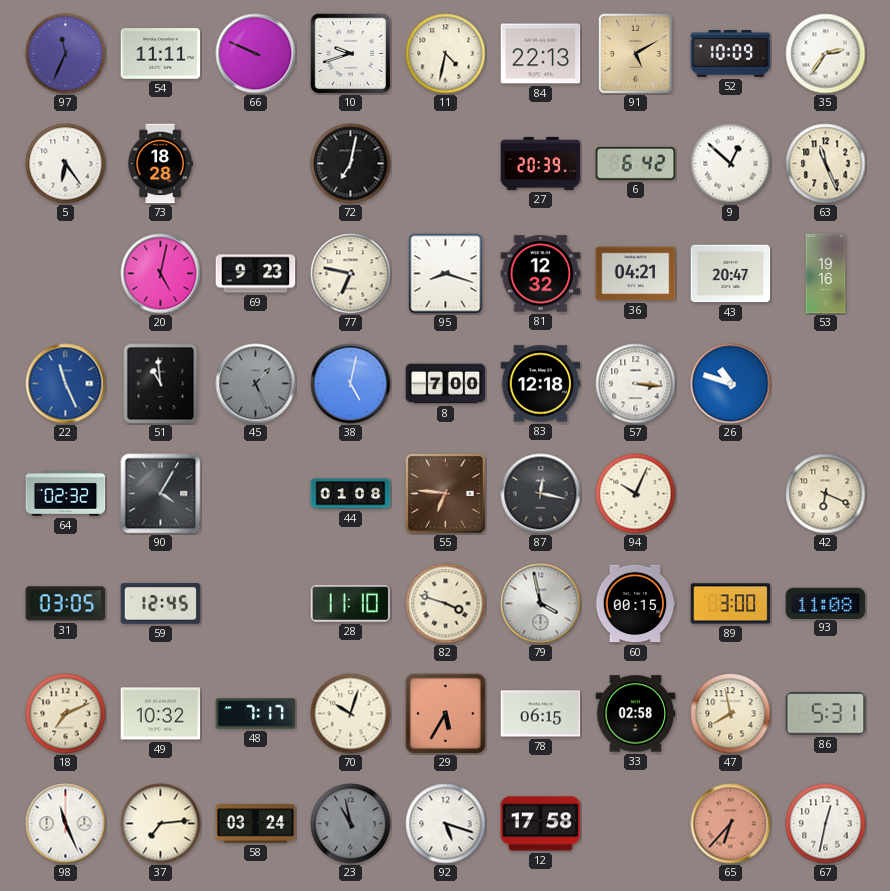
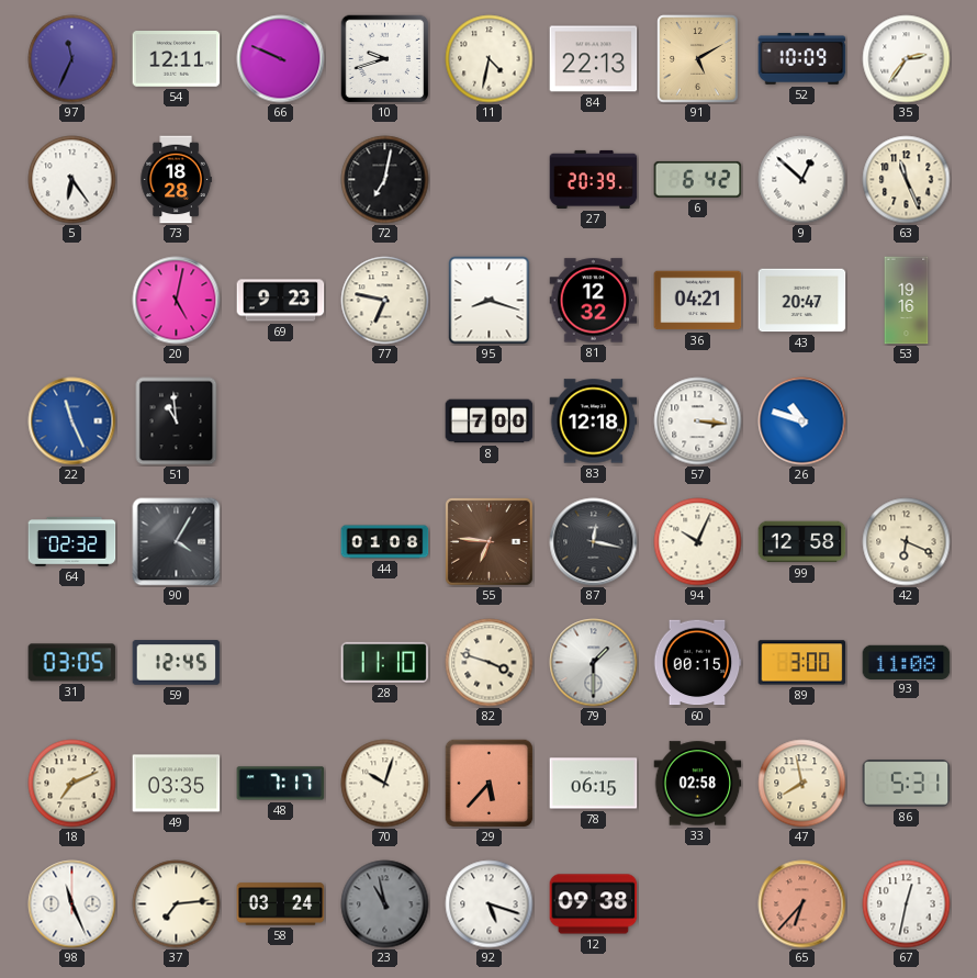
54: 11:11 -> 12:11 (177, 59)
45: 1:26 -> none (256, 384)
38: 5:02 -> none (351, 384)
99: none -> 12:58 (802, 542)
79: 3:58 -> 1:30 (594, 663)
49: 10:32 -> 03:35 (177, 784)
29: 5:35 -> 5:37 (488, 783)
12: 17:58 -> 09:38 (594, 904)
